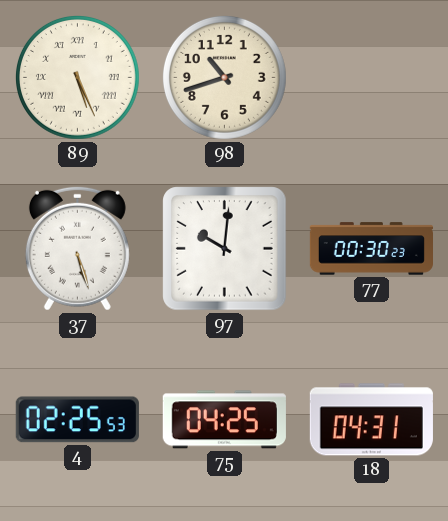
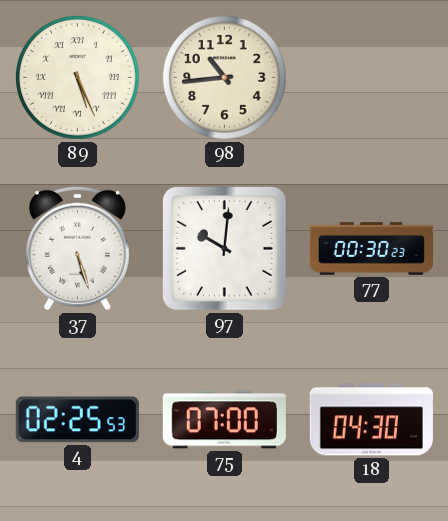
98: 10:42 -> 10:44 (224, 77)
75: 04:25 -> 07:00 (224, 420)
18: 04:31 -> 04:30 (371, 420)
